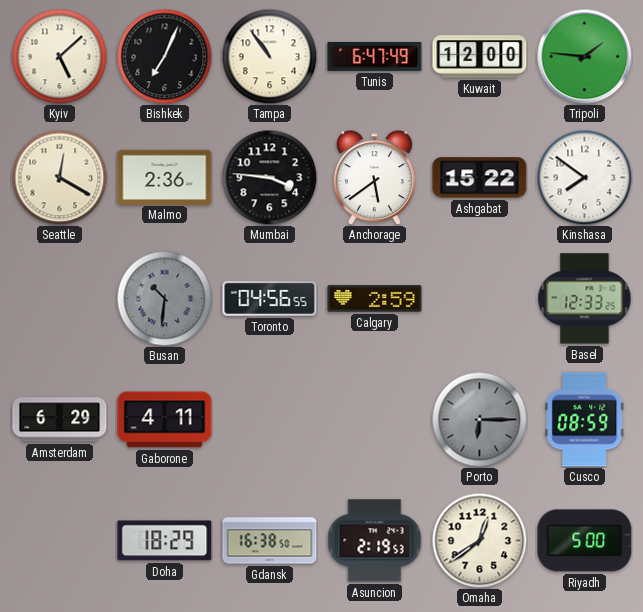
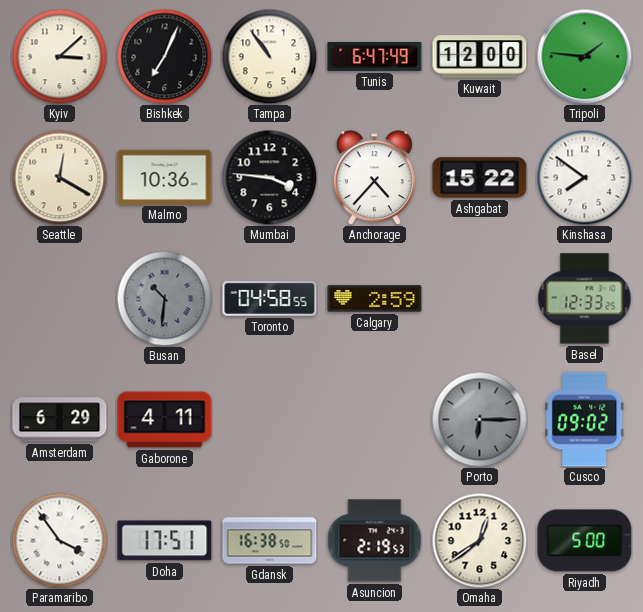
Kyiv: 5:08 -> 3:08 (59, 56)
Malmo: 2:36 -> 10:36 (165, 177)
Anchorage: 5:39 -> 4:37 (374, 178)
Toronto: 04:56 -> 04:58 (270, 298)
Cusco: 08:59 -> 09:02 (585, 420)
Paramaribo: none -> 3:54 (59, 540)
Doha: 18:29 -> 17:51 (165, 541)
